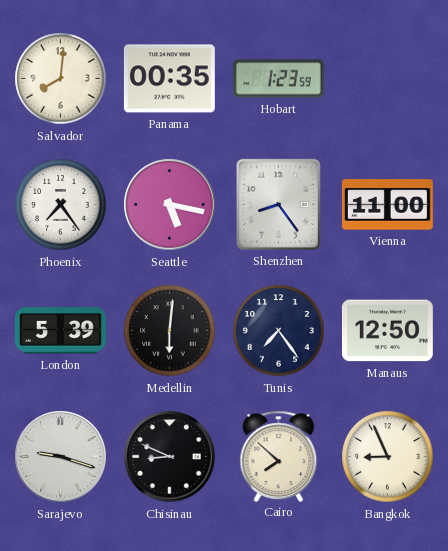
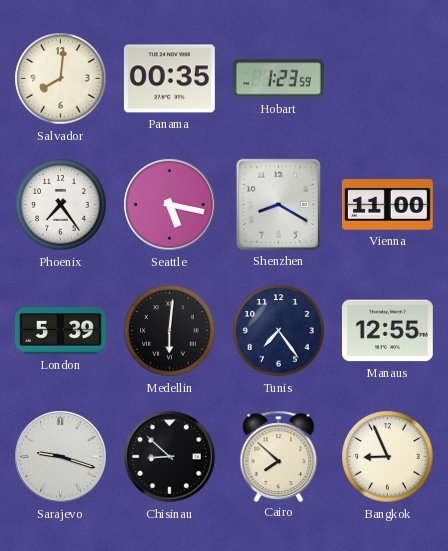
Shenzhen: 8:24 -> 8:20 (278, 204)
Manaus: 12:50 -> 12:55 (387, 331)
Chisinau: 8:49 -> 8:52 (170, 457)
